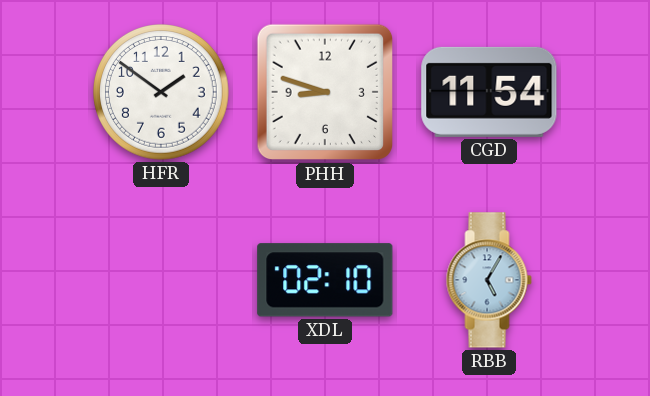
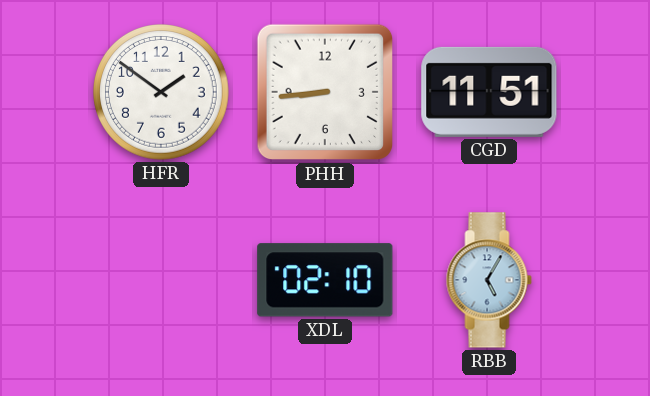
PHH: 8:48 -> 8:44 (325, 92)
CGD: 11:54 -> 11:51 (489, 92)
